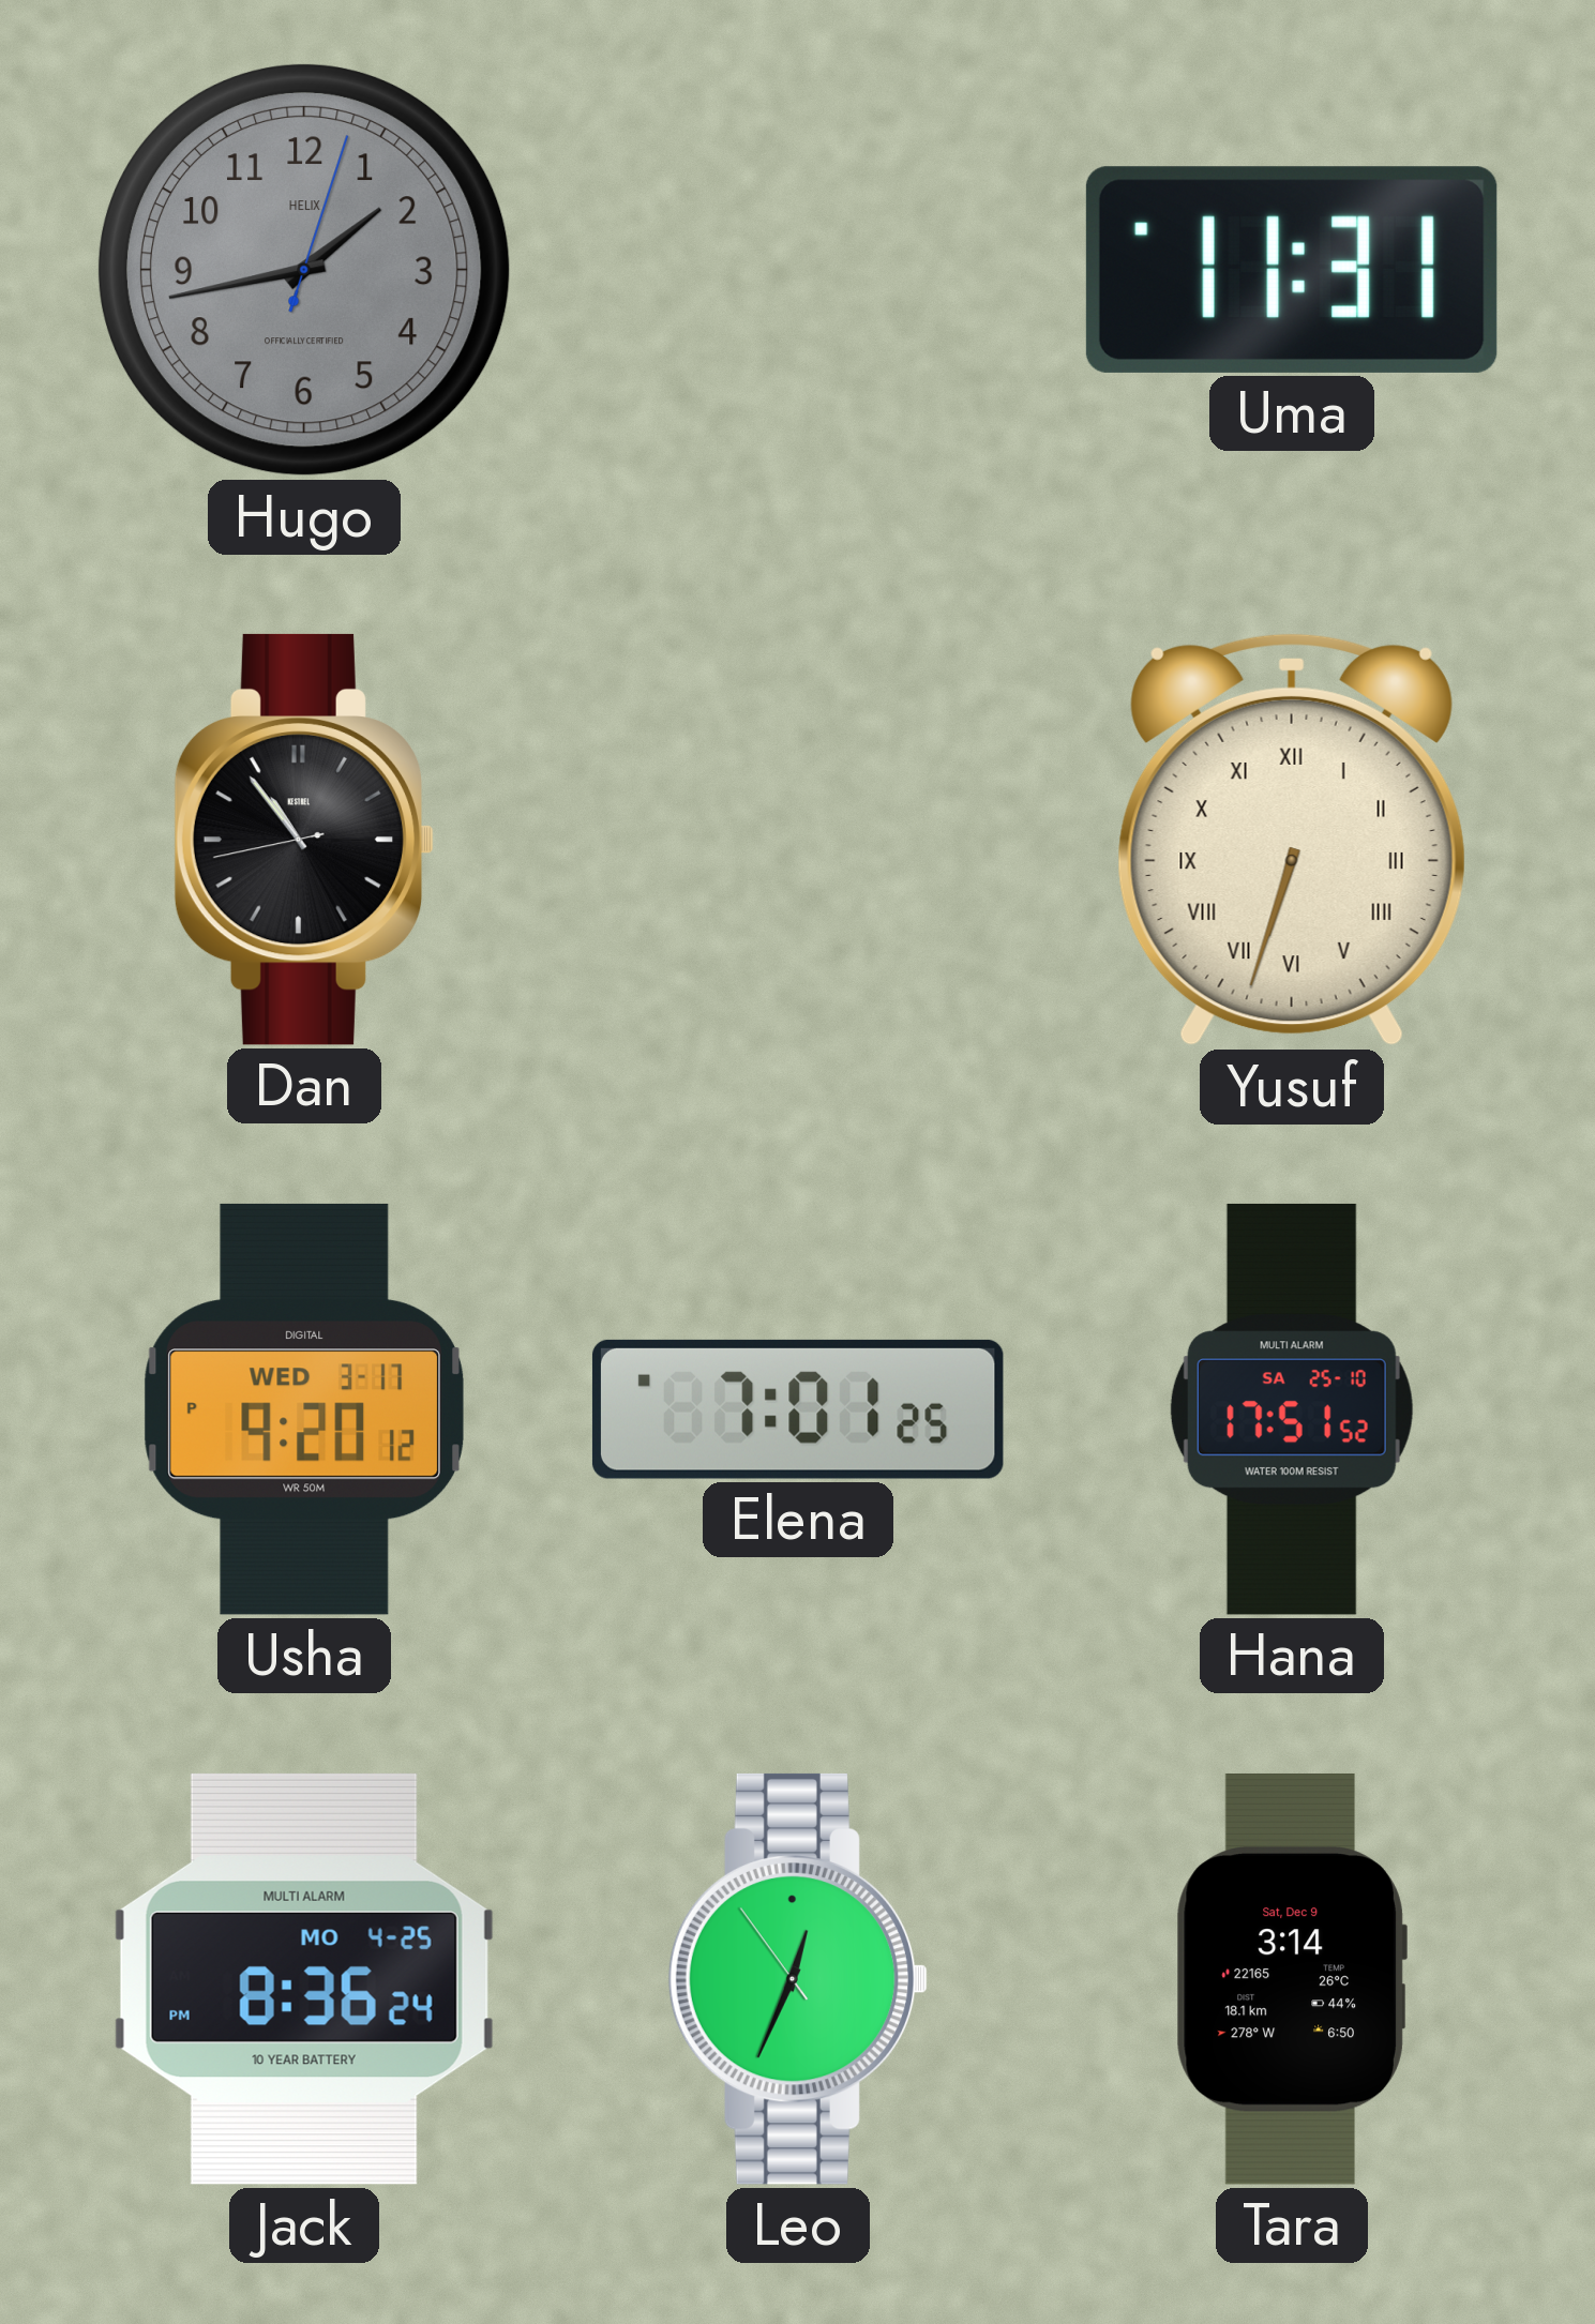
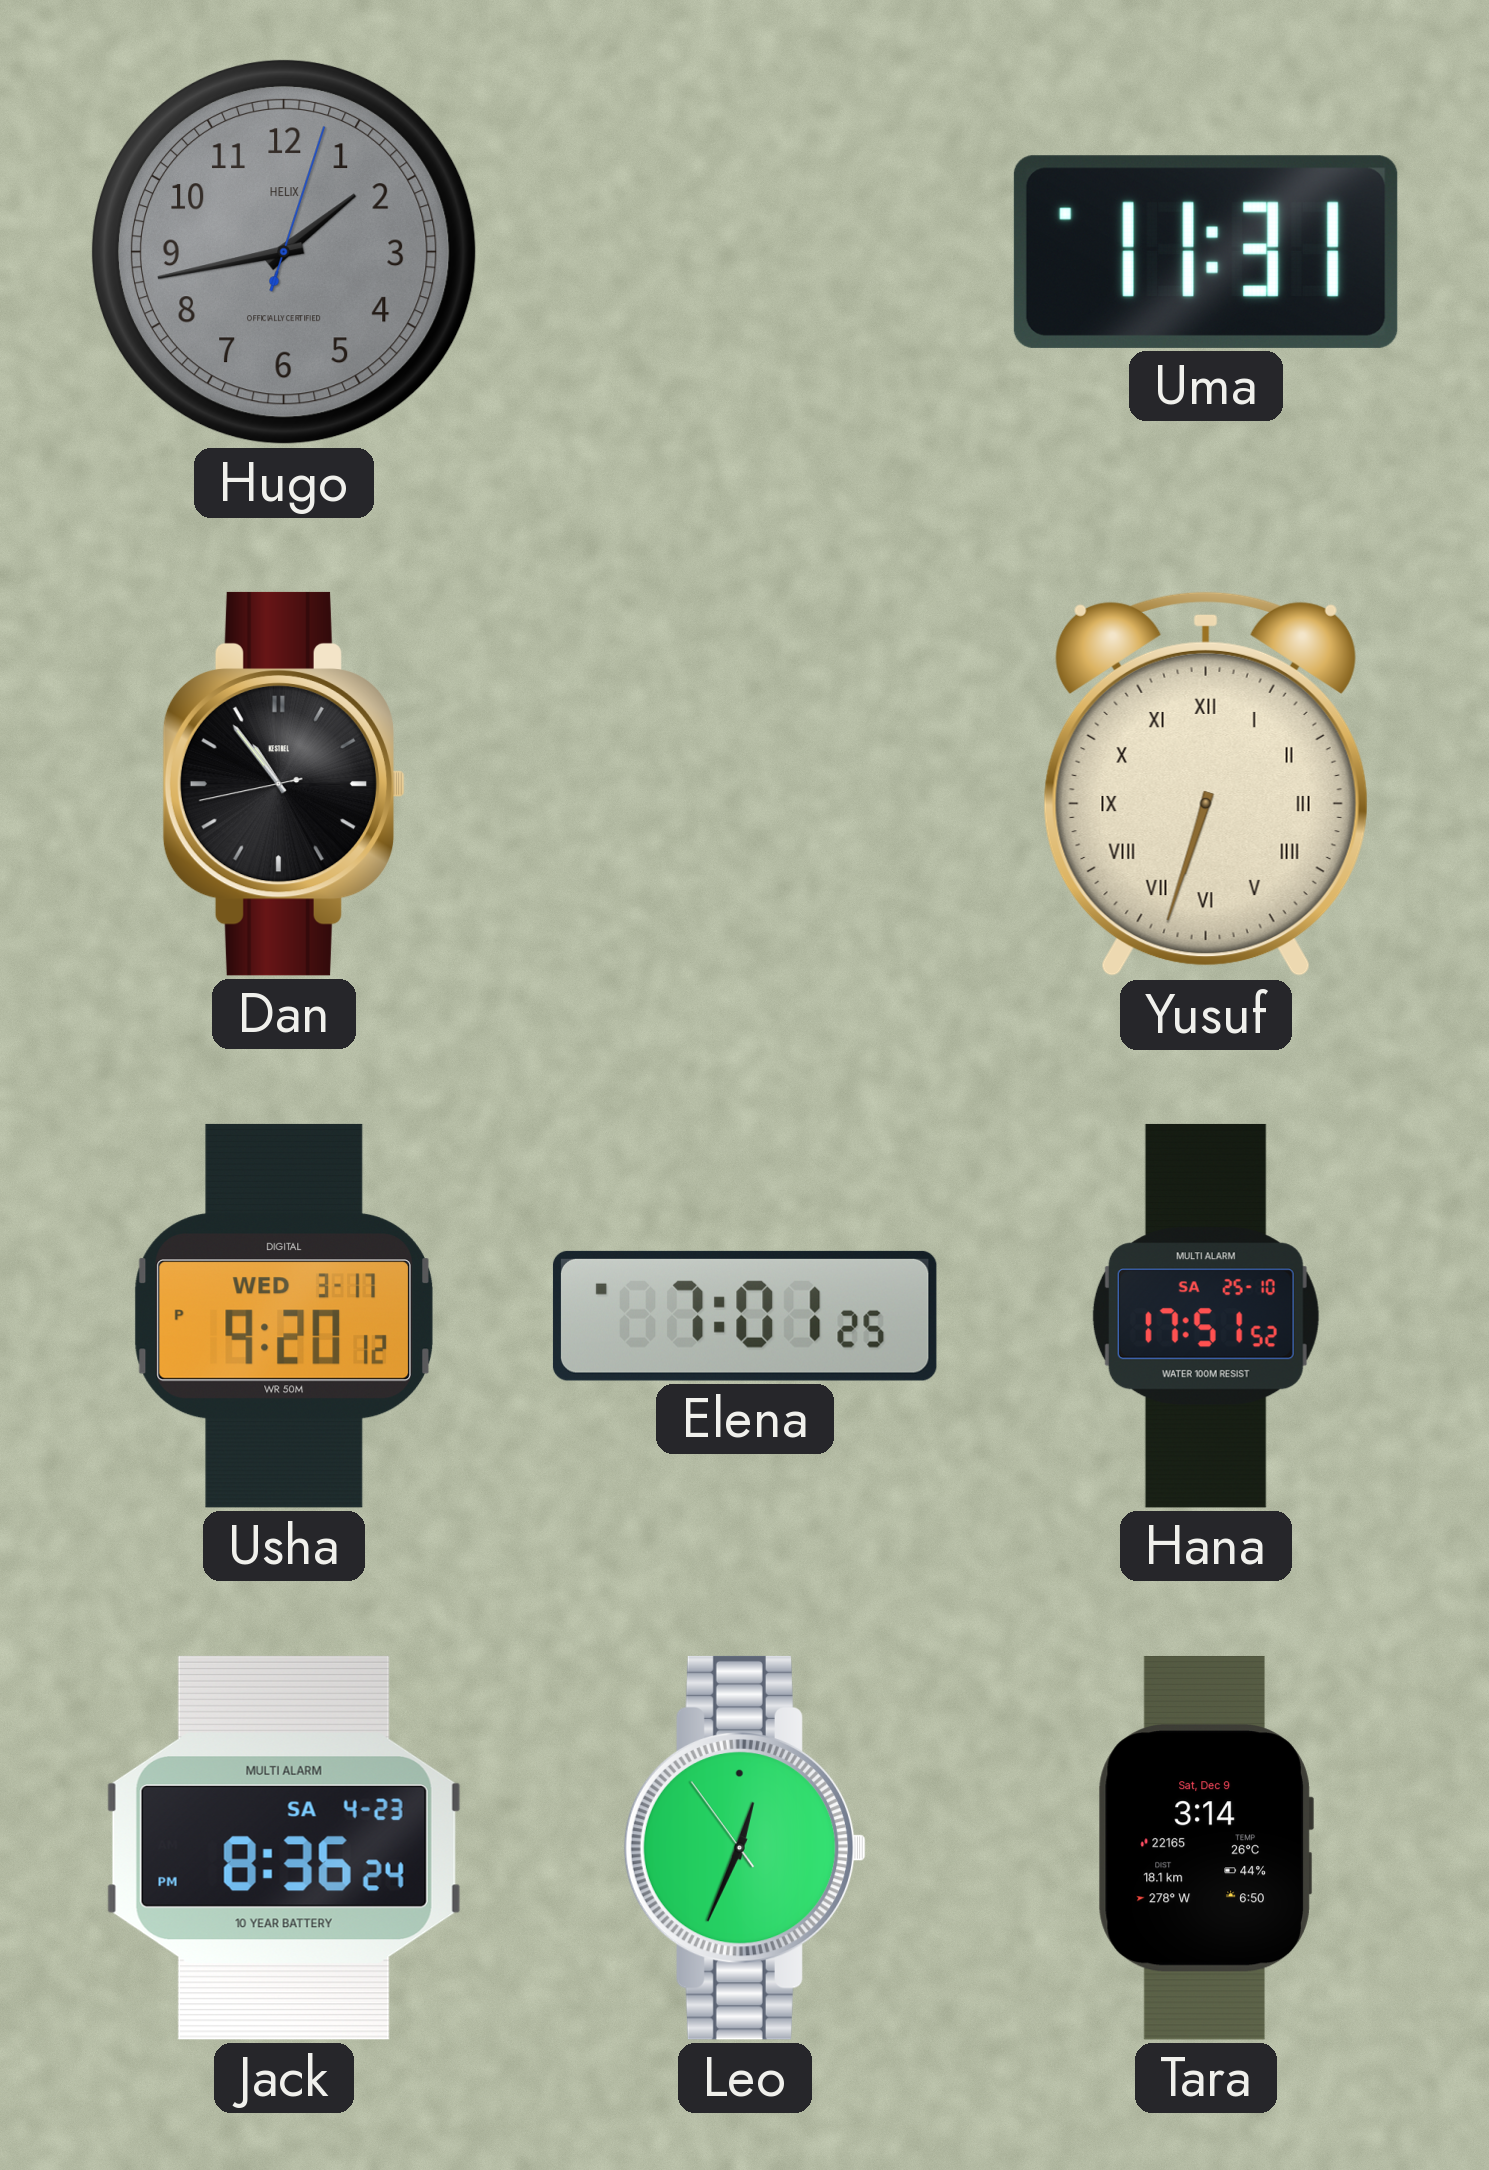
Jack date: MO 4-25 -> SA 4-23 (284, 1848)
